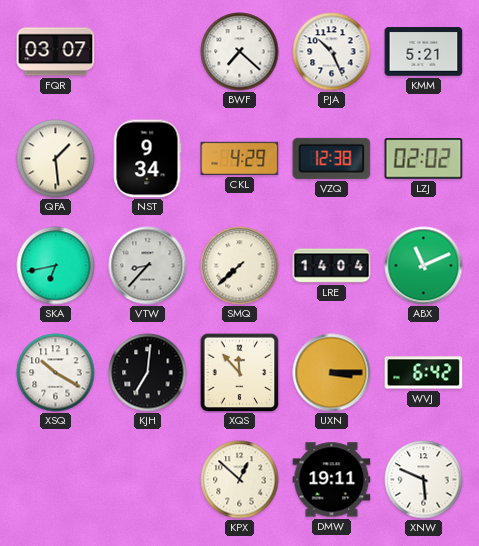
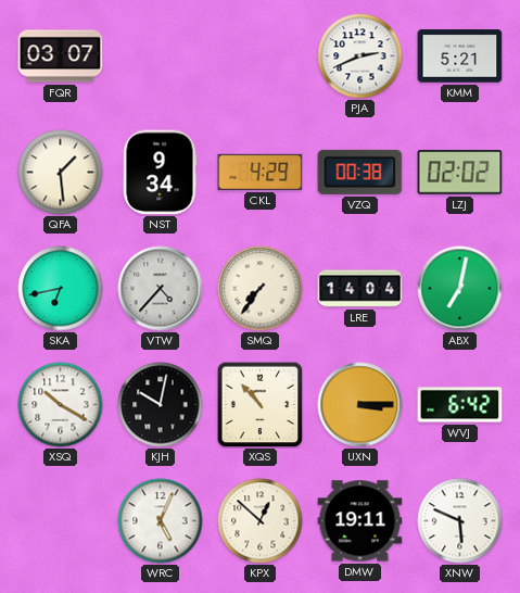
BWF: 7:22 -> none (240, 52)
PJA: 10:26 -> 2:41 (360, 56)
VZQ: 12:38 -> 00:38 (360, 172)
VTW: 8:37 -> 4:37 (161, 289)
SMQ: 7:38 -> 7:36 (261, 289)
ABX: 11:11 -> 7:02 (460, 289)
KJH: 7:01 -> 10:02 (161, 405)
XQS: 11:53 -> 10:53 (259, 404)
WRC: none -> 5:04 (161, 521)
